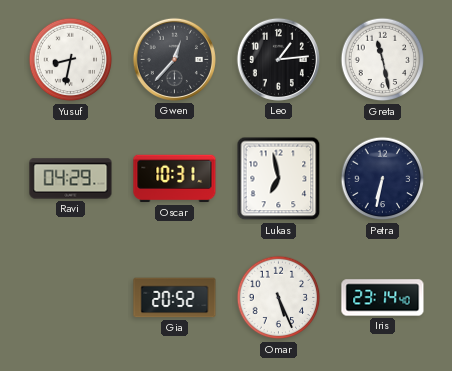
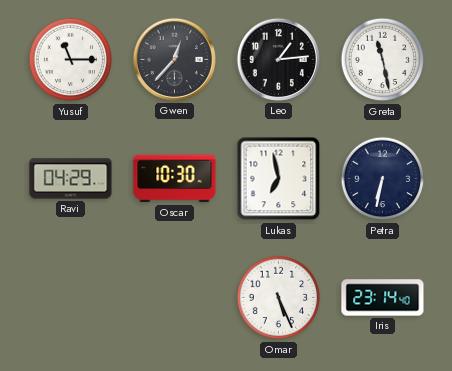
Yusuf: 8:32 -> 11:15 (71, 60)
Oscar: 10:31 -> 10:30 (175, 179)
Gia: 20:52 -> none (175, 298)
